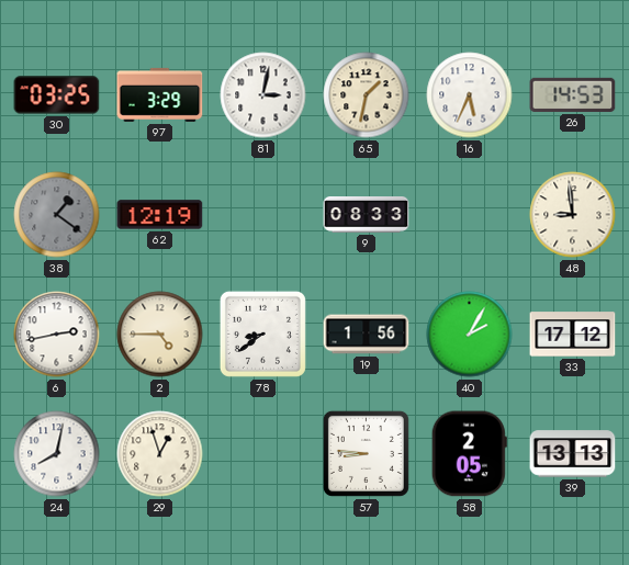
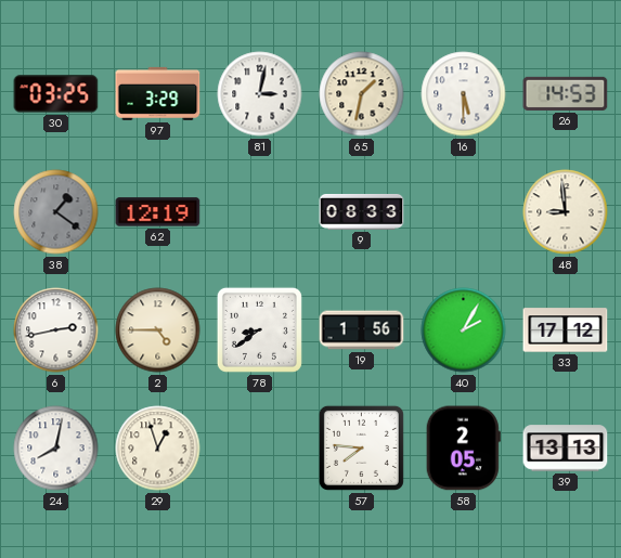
16: 5:34 -> 5:30 (464, 94)
57: 8:46 -> 7:46 (361, 447)
